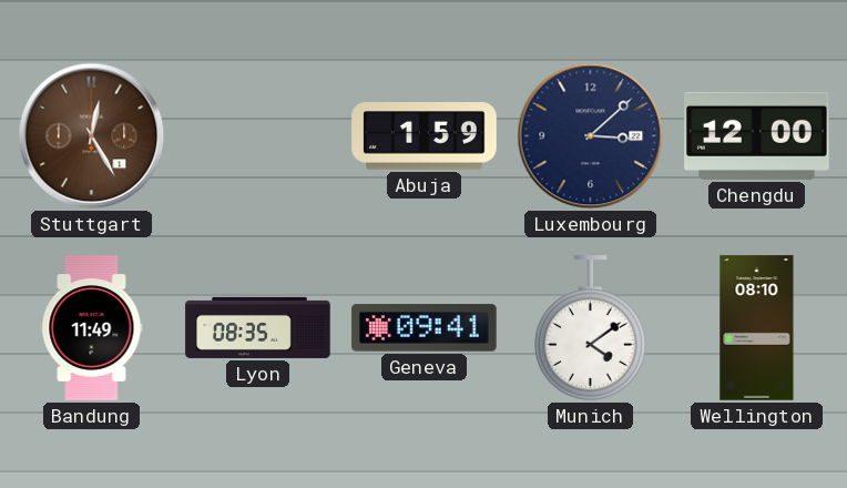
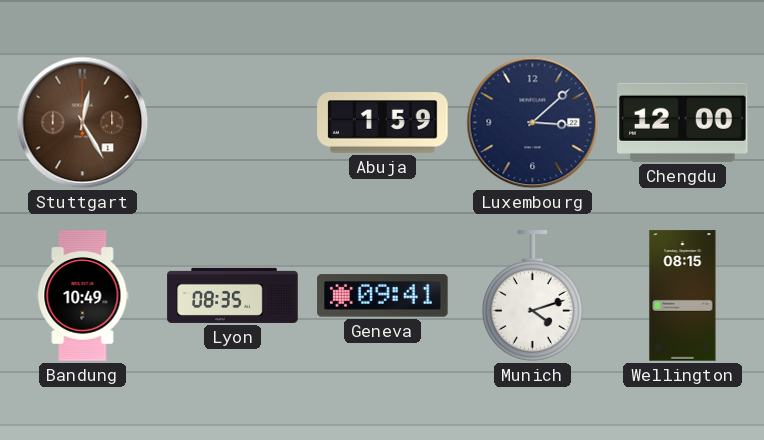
Bandung: 11:49 -> 10:49 (83, 296)
Munich: 4:09 -> 4:12 (532, 296)
Wellington: 08:10 -> 08:15 (683, 296)
